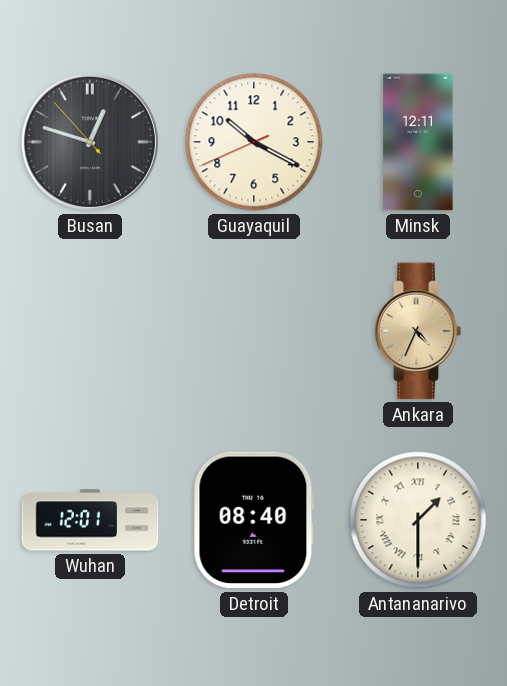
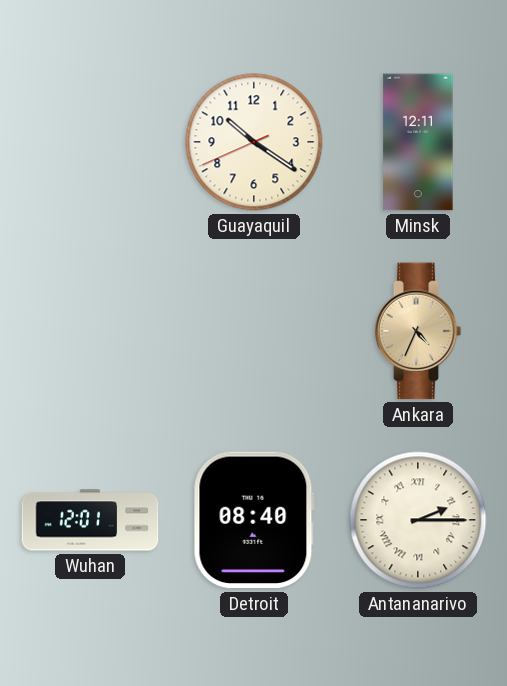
Busan: 12:47 -> none (90, 142)
Guayaquil: 10:19 -> 10:20 (254, 142)
Antananarivo: 1:30 -> 2:15 (418, 520)
